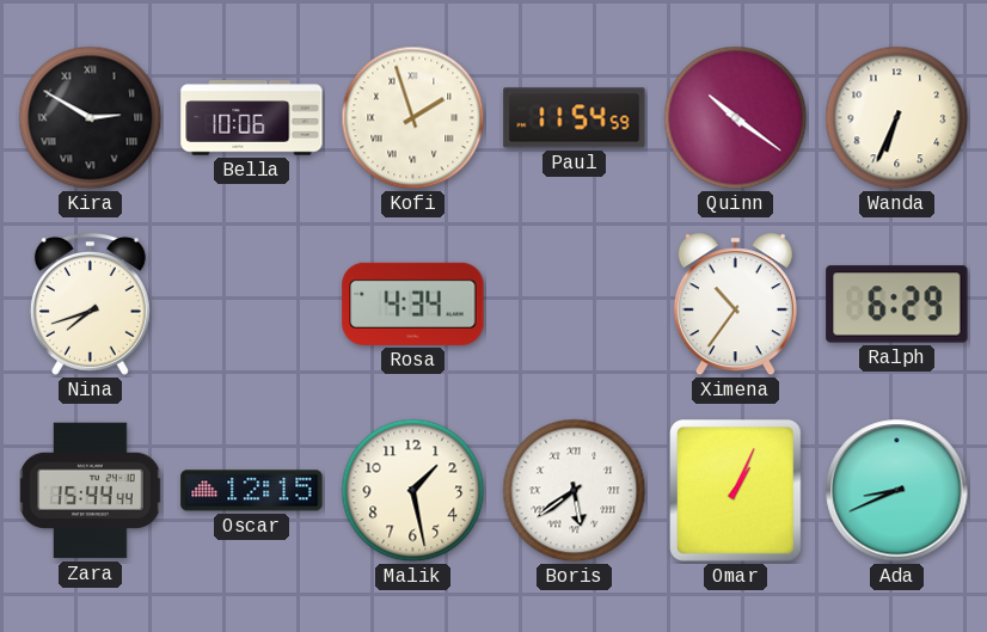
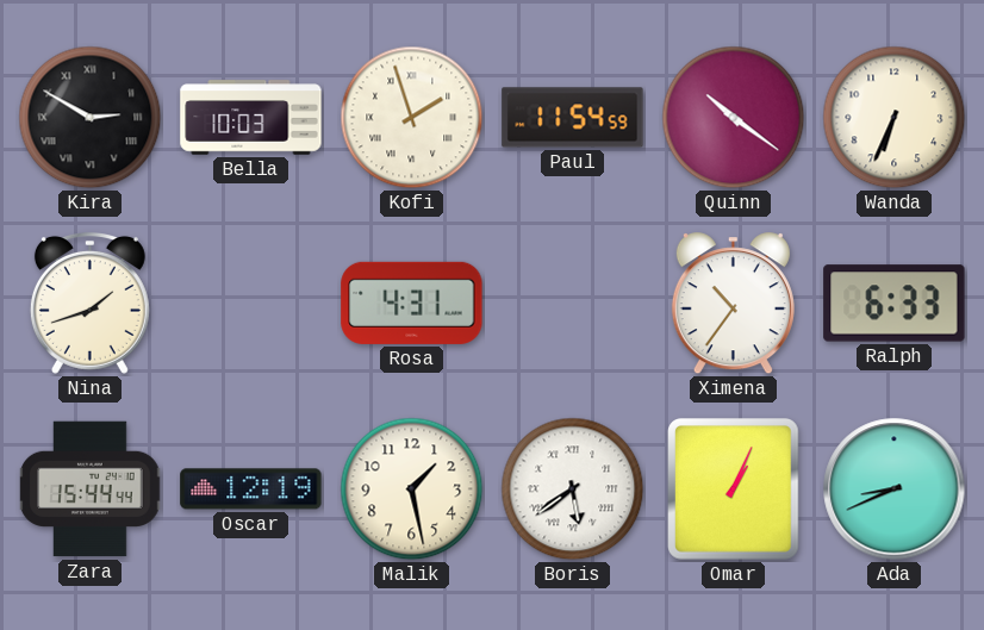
Bella: 10:06 -> 10:03 (251, 118)
Nina: 7:42 -> 1:42 (89, 302)
Rosa: 4:34 -> 4:31 (412, 302)
Ralph: 6:29 -> 6:33 (895, 304)
Oscar: 12:15 -> 12:19 (251, 489)
